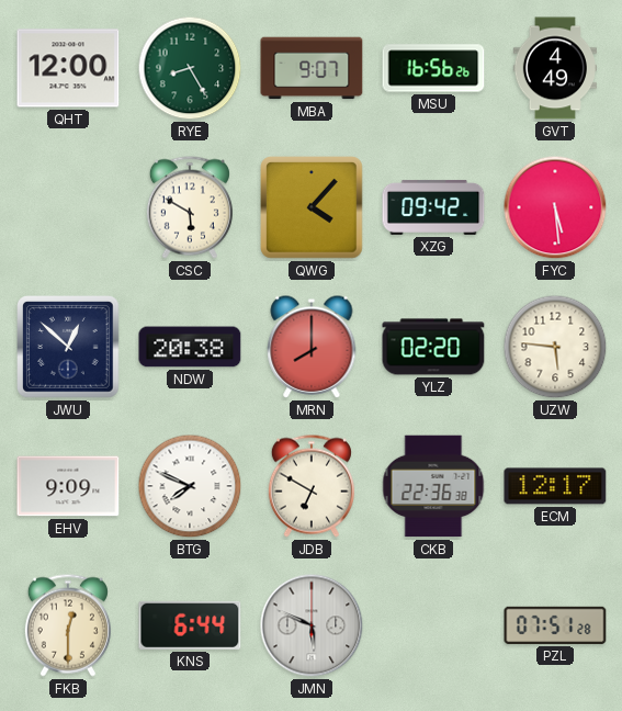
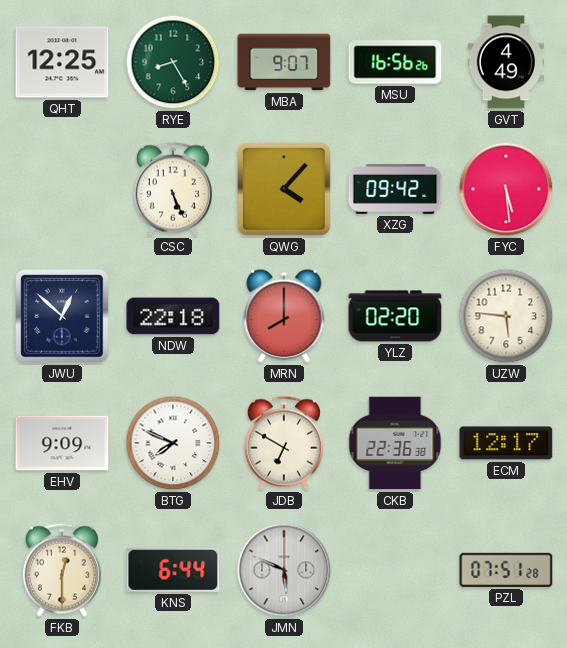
QHT: 12:00 -> 12:25 (62, 62)
CSC: 5:50 -> 5:26 (173, 189)
NDW: 20:38 -> 22:18 (173, 316)
